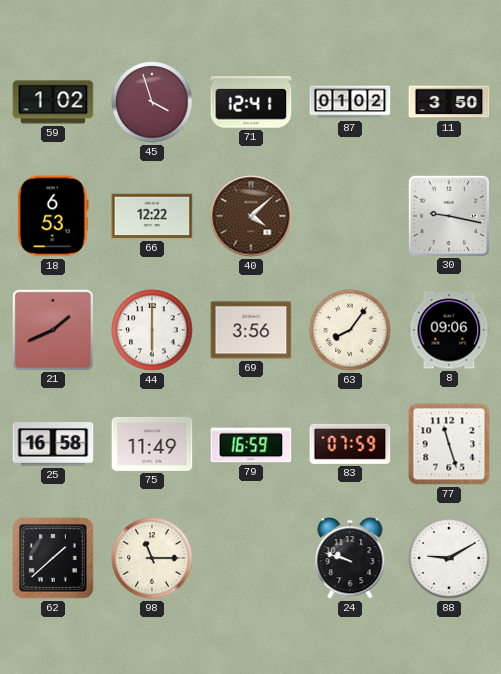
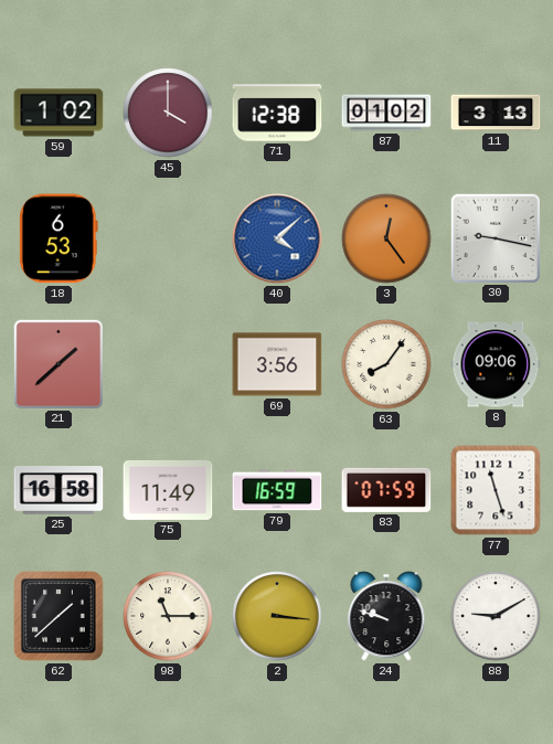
45: 3:57 -> 4:00 (168, 113)
71: 12:41 -> 12:38 (277, 113)
11: 3:50 -> 3:13 (496, 113)
66: 12:22 -> none (152, 216)
40 dial: brown -> blue (277, 238)
3: none -> 12:24 (386, 238)
21: 1:41 -> 1:38 (57, 363)
44: 6:00 -> none (152, 330)
2: none -> 3:16 (277, 616)
